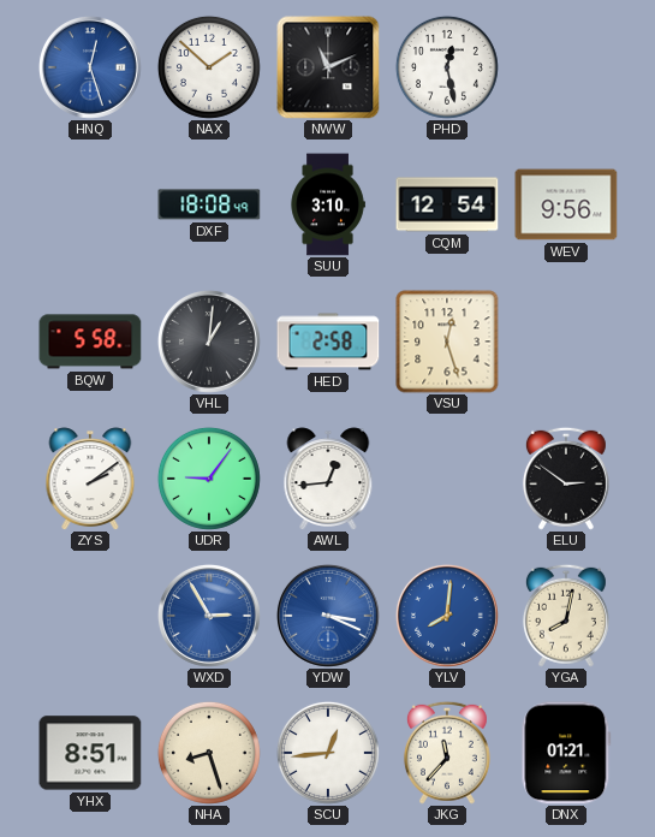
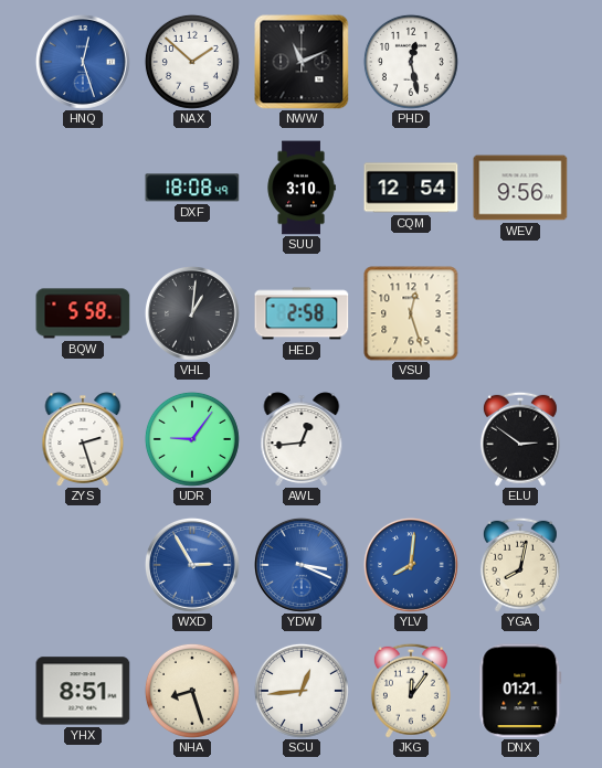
ZYS: 2:09 -> 2:27 (83, 439)
JKG: 11:37 -> 12:06 (411, 691)
